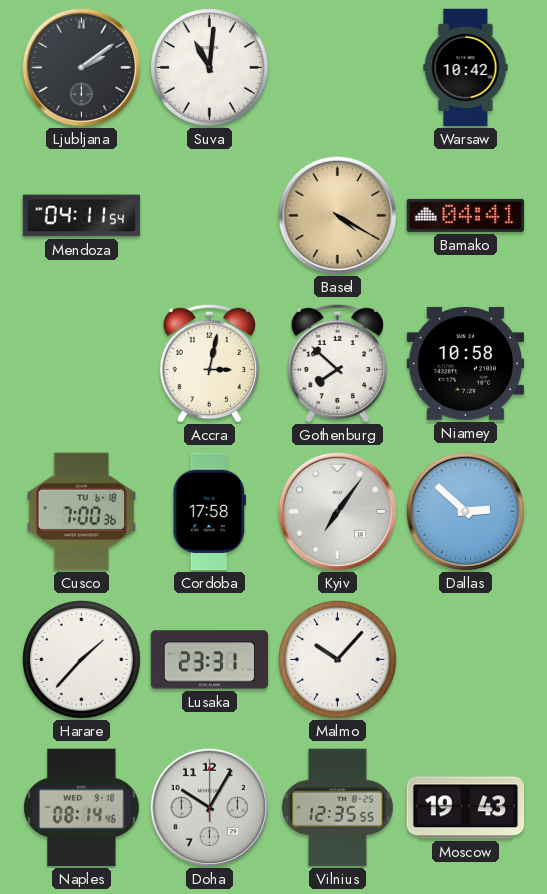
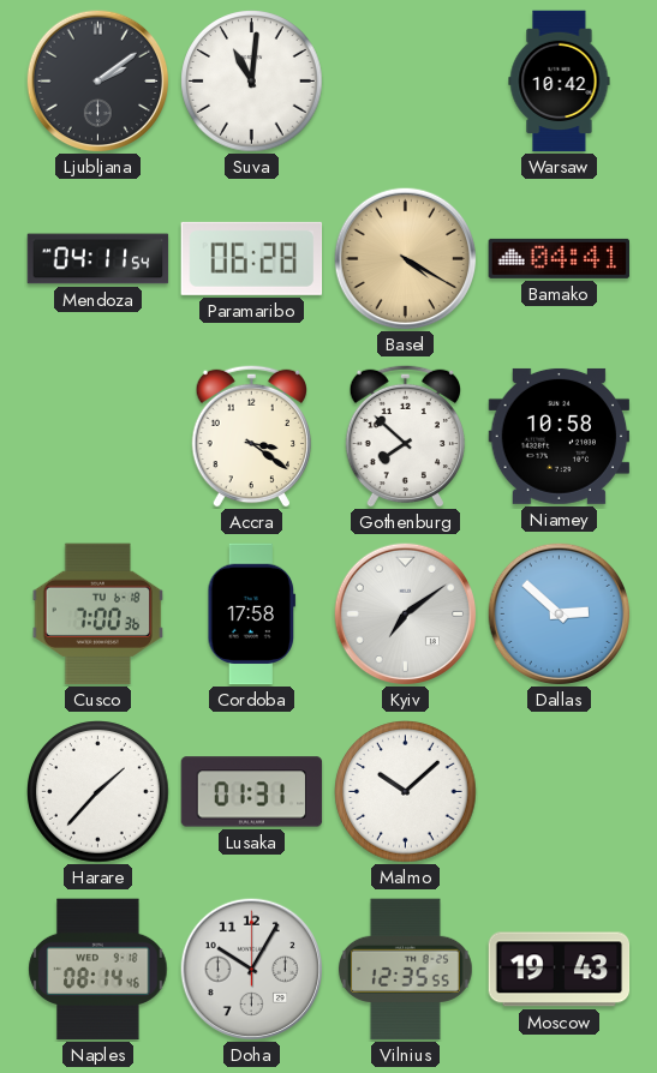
Paramaribo: none -> 06:28 (252, 258)
Accra: 3:02 -> 3:21 (252, 436)
Kyiv: 7:06 -> 7:09 (405, 613)
Lusaka: 23:31 -> 01:31 (252, 792)
Malmo: 10:07 -> 10:08 (406, 792)
